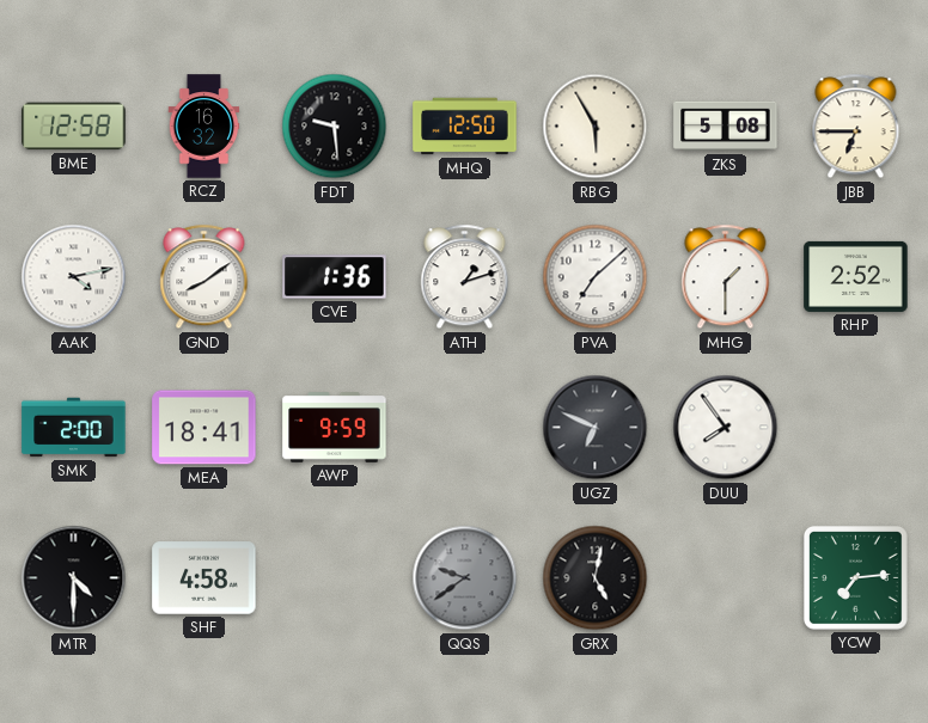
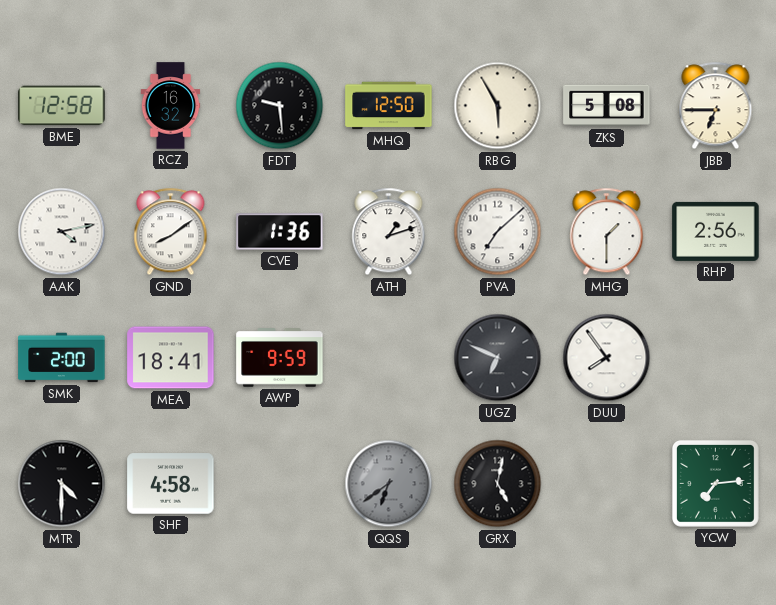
RHP: 2:52 -> 2:56 (716, 231)
QQS: 9:39 -> 6:39 (389, 484)
